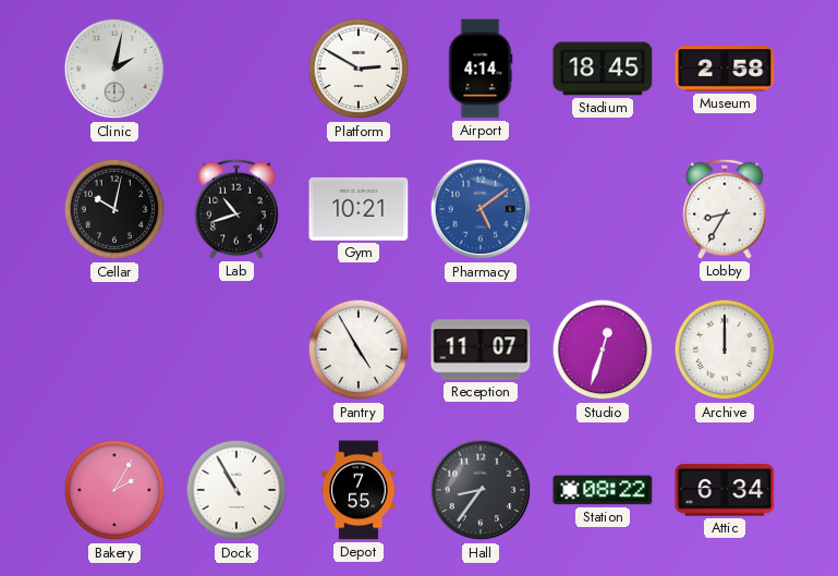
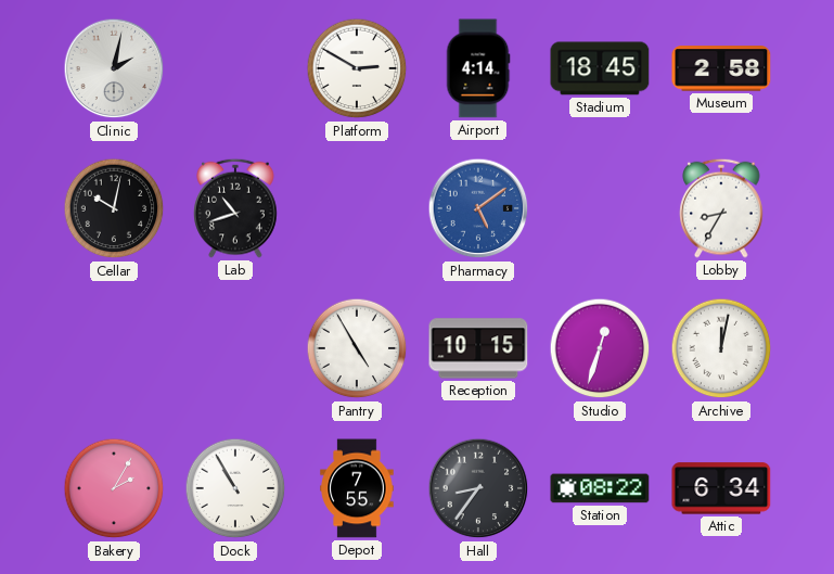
Gym: 10:21 -> none (359, 209)
Reception: 11:07 -> 10:15 (478, 348)
Archive: 12:00 -> 12:02 (721, 348)
